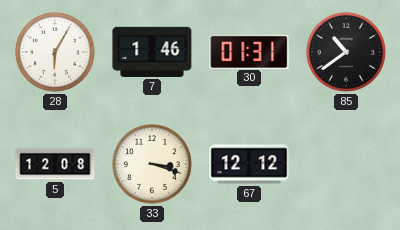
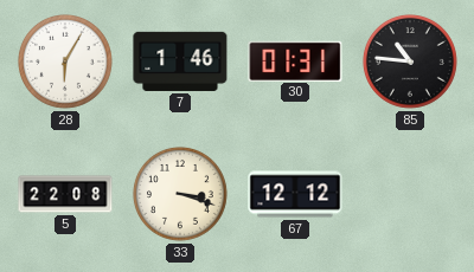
85: 10:39 -> 10:46 (410, 61)
5: 12:08 -> 22:08 (65, 194)
